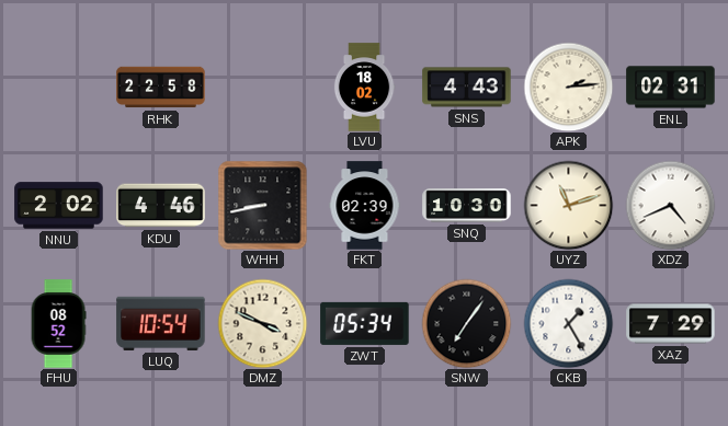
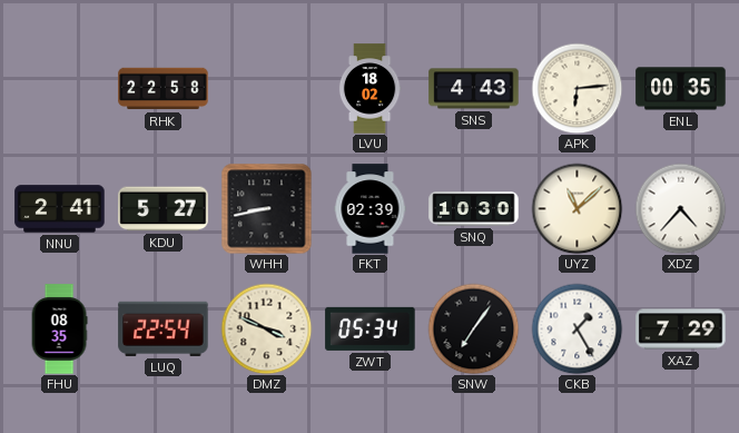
APK: 2:14 -> 6:14 (577, 88)
ENL: 02:31 -> 00:35 (681, 89)
NNU: 2:02 -> 2:41 (60, 209)
KDU: 4:46 -> 5:27 (164, 209)
UYZ: 11:12 -> 11:08 (577, 208)
XDZ: 4:41 -> 4:37 (680, 208)
FHU: 08:52 -> 08:35 (59, 329)
LUQ: 10:54 -> 22:54 (164, 328)
